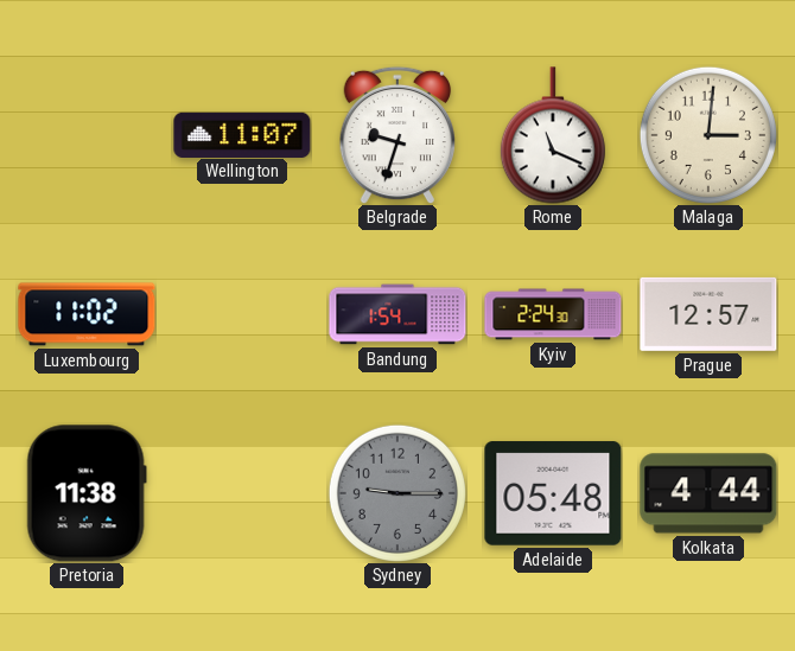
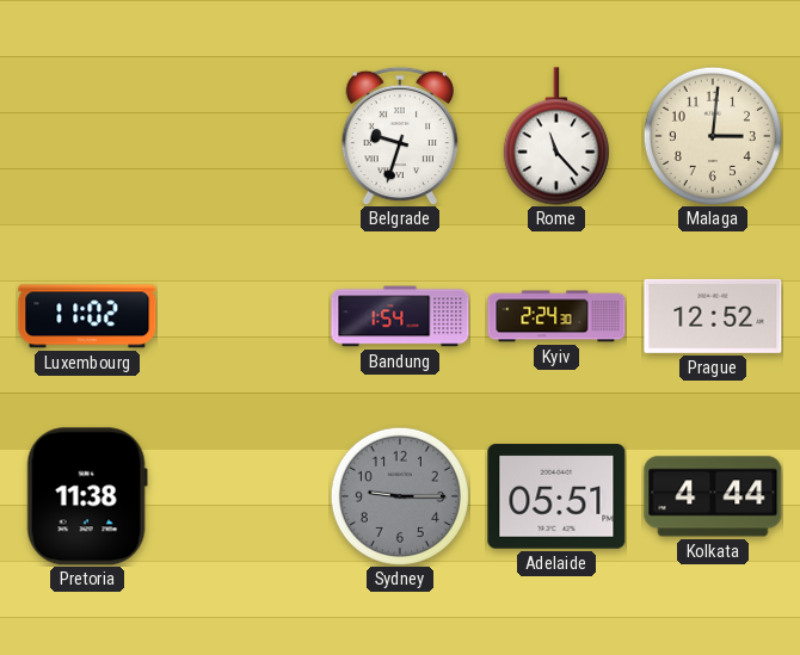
Wellington: 11:07 -> none (242, 134)
Rome: 11:19 -> 11:23 (556, 136)
Prague: 12:57 -> 12:52 (713, 316)
Adelaide: 05:48 -> 05:51 (556, 496)
